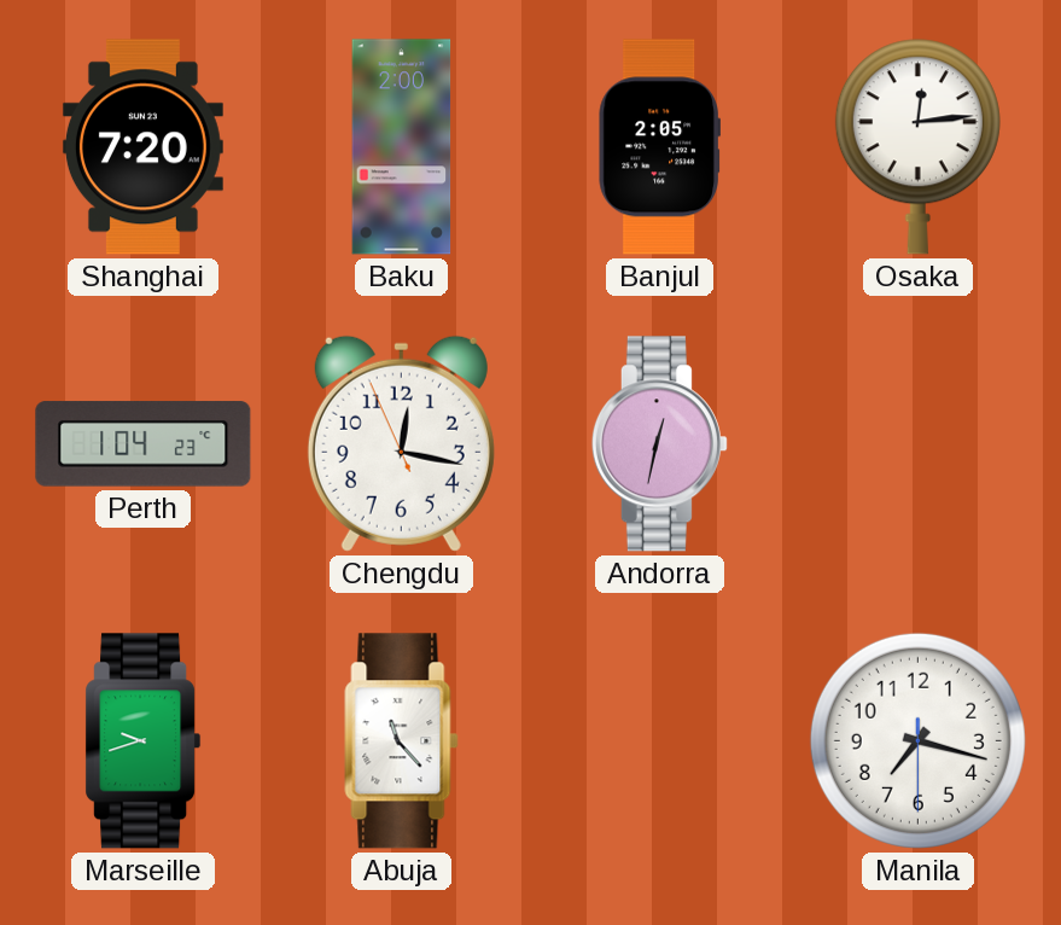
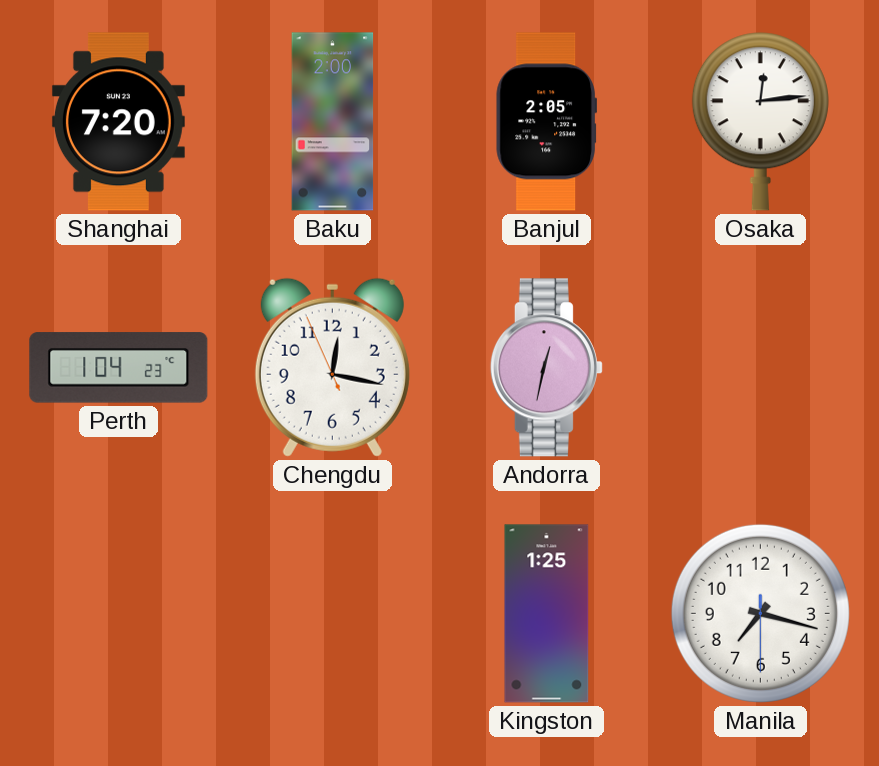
Marseille: 9:42 -> none (144, 741)
Abuja: 11:23 -> none (402, 741)
Kingston: none -> 1:25 (547, 614)
